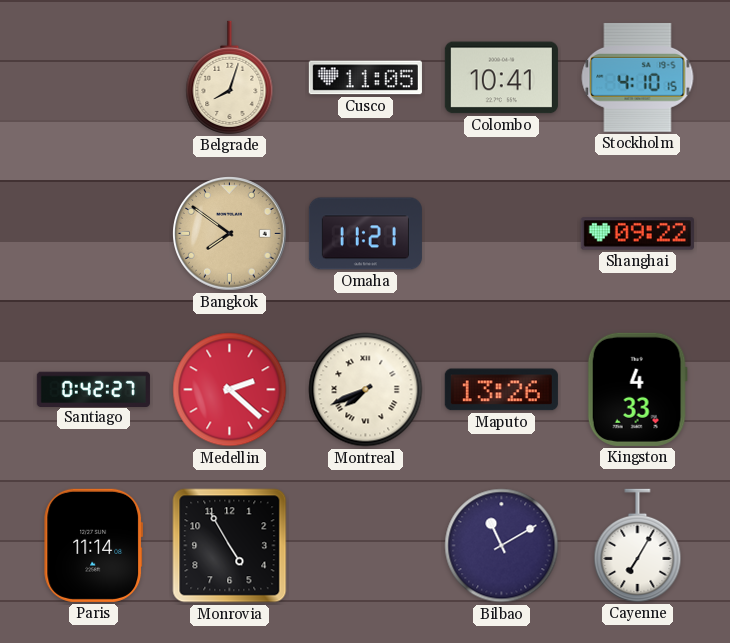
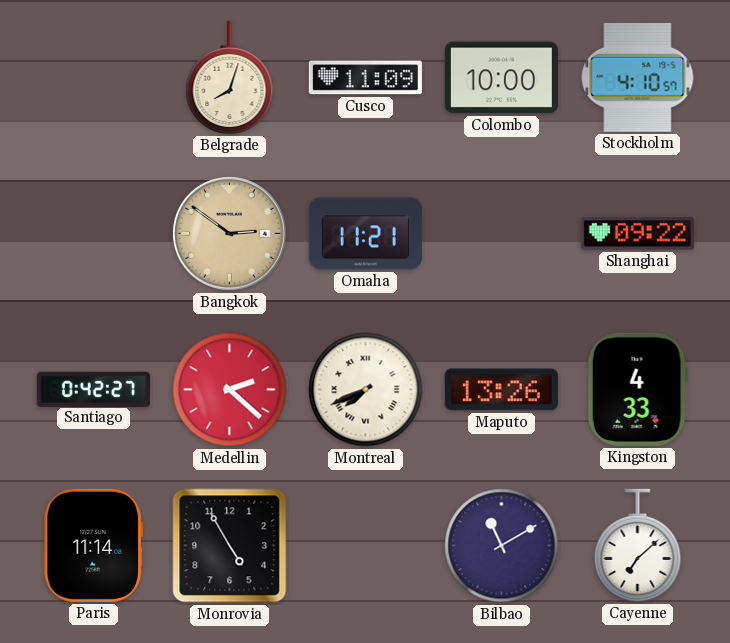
Cusco: 11:05 -> 11:09 (365, 78)
Colombo: 10:41 -> 10:00 (501, 78)
Stockholm: 4:10:15 -> 4:10:57 (638, 77)
Bangkok: 7:51 -> 2:51 (230, 234)
Cayenne: 7:05 -> 7:08 (638, 545)
